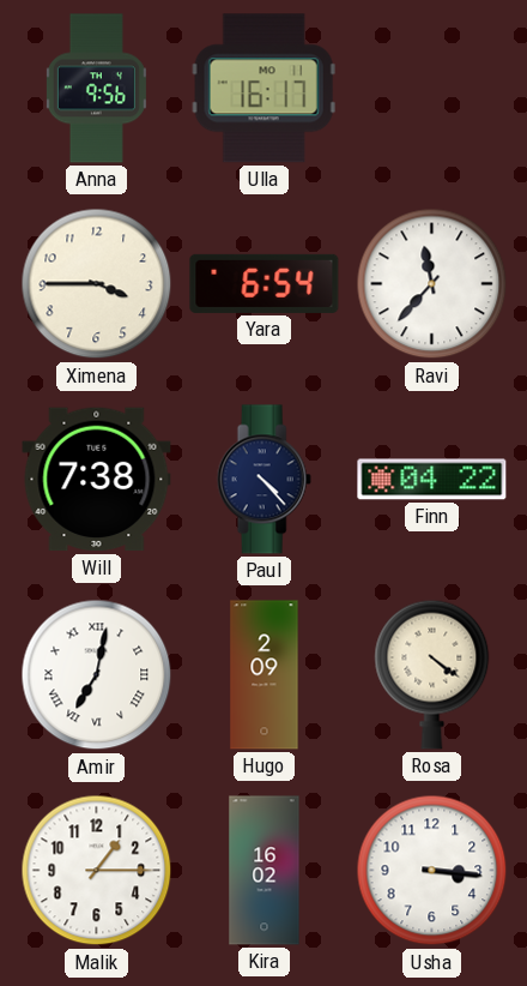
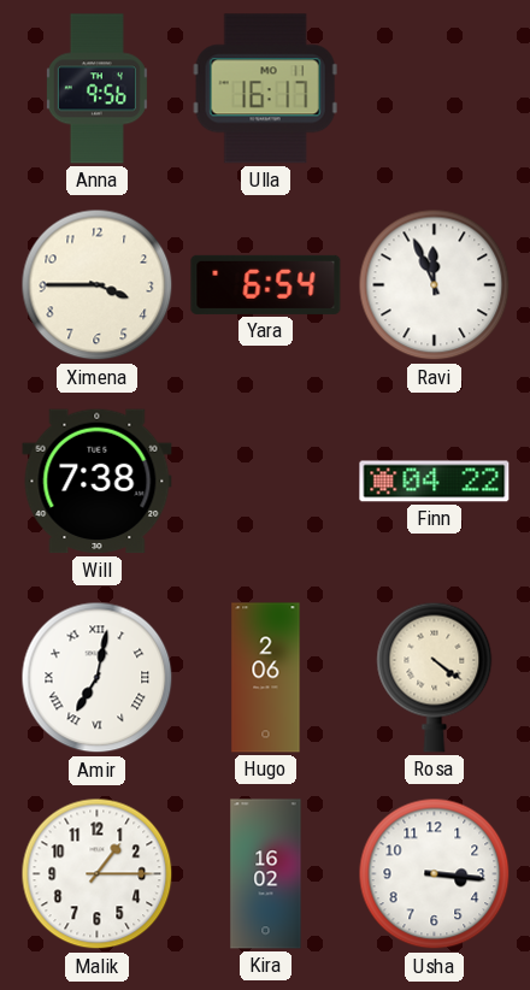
Ravi: 11:37 -> 11:56 (435, 285)
Paul: 4:23 -> none (263, 480)
Hugo: 2:09 -> 2:06 (266, 678)
